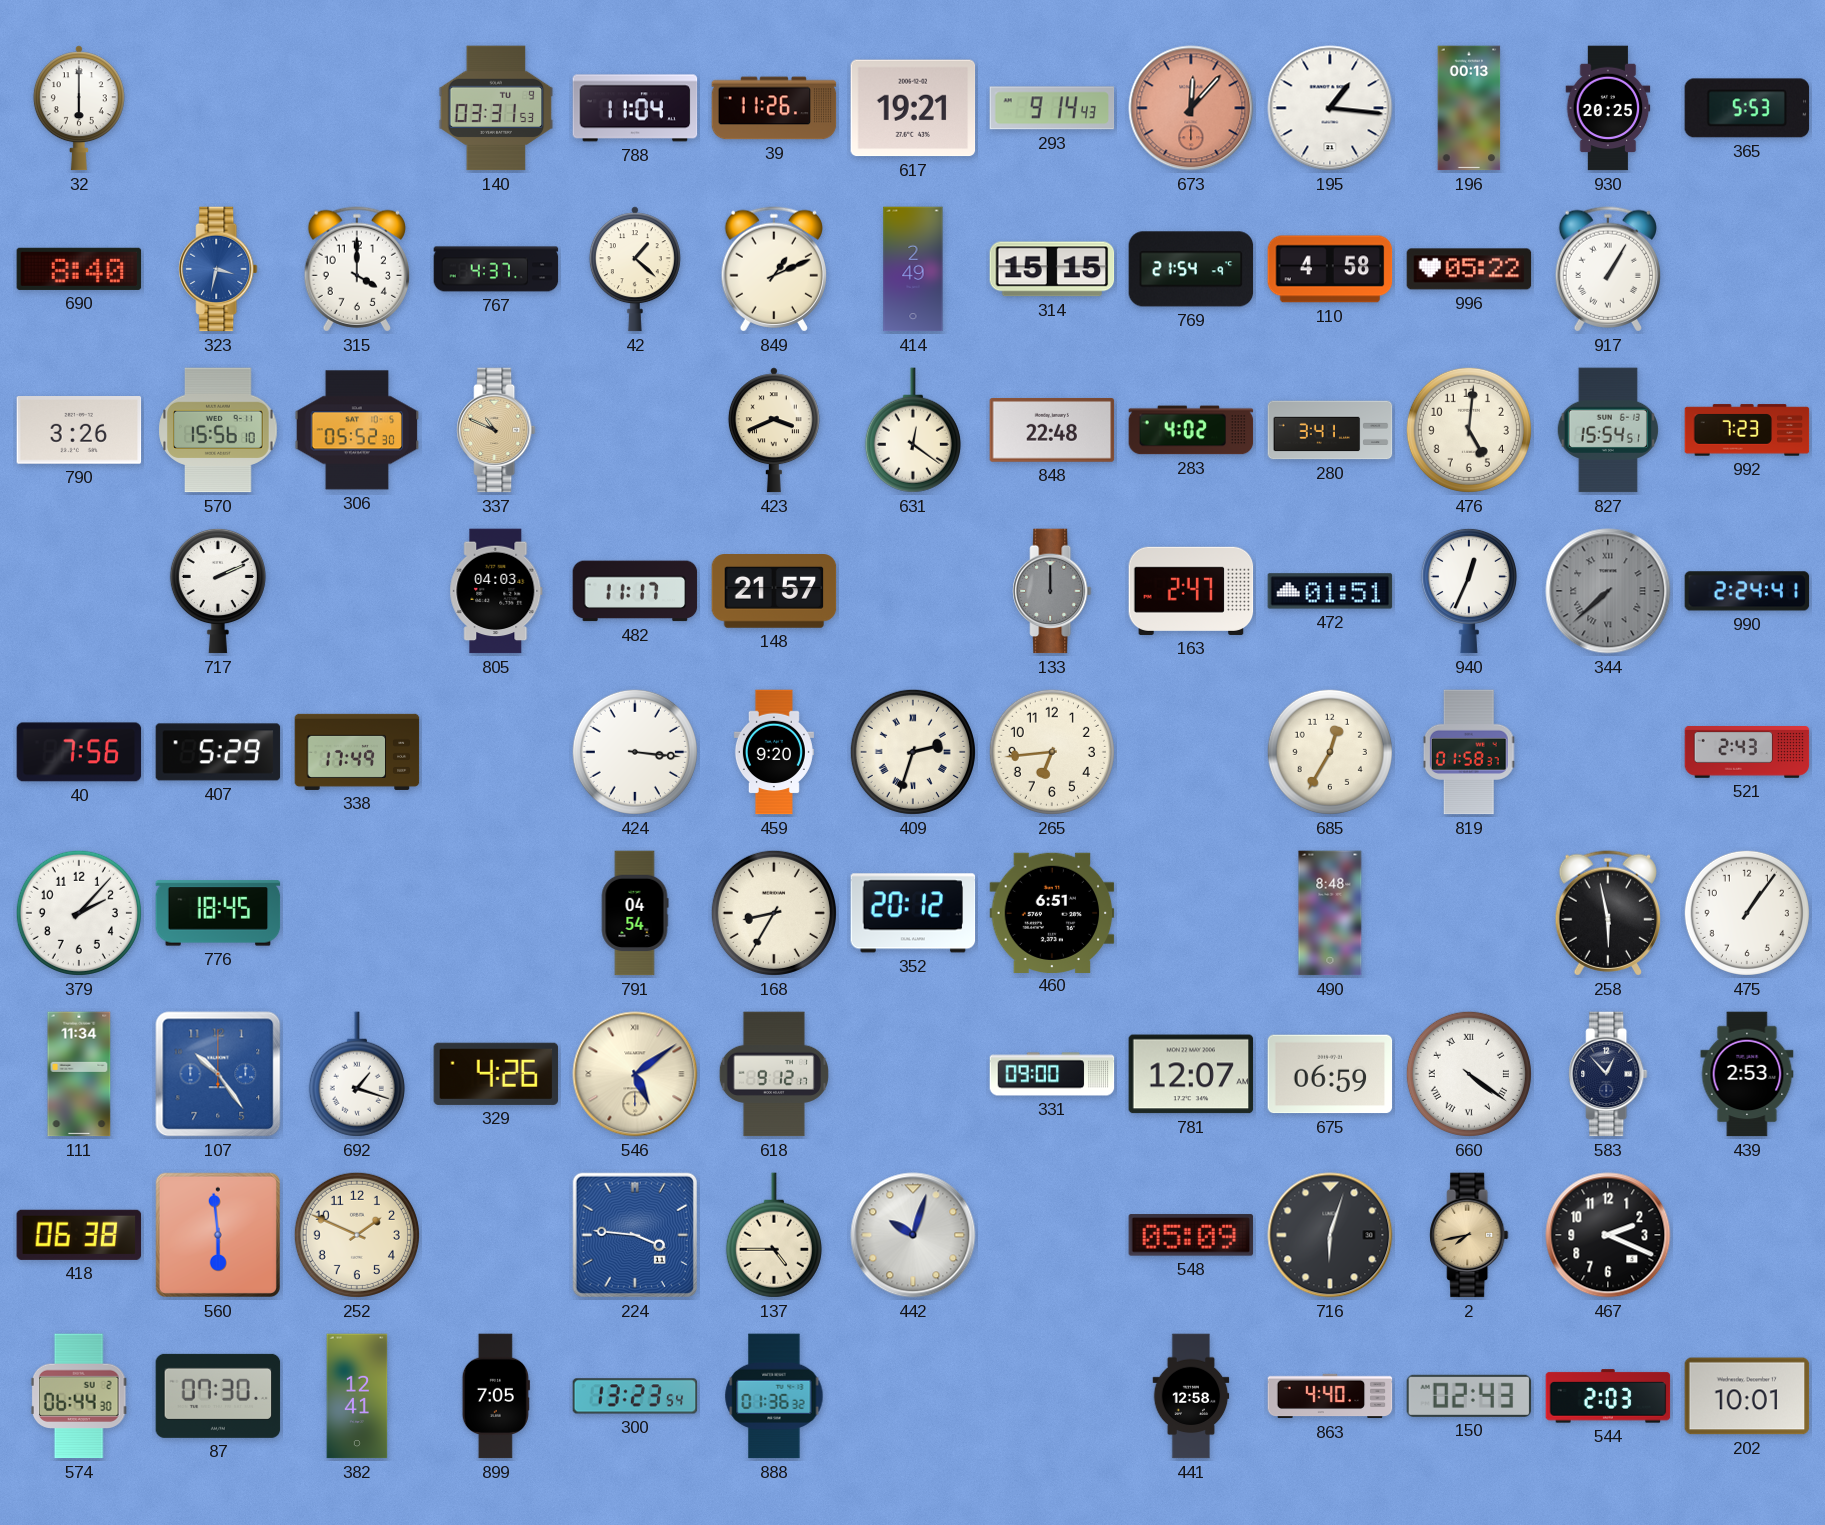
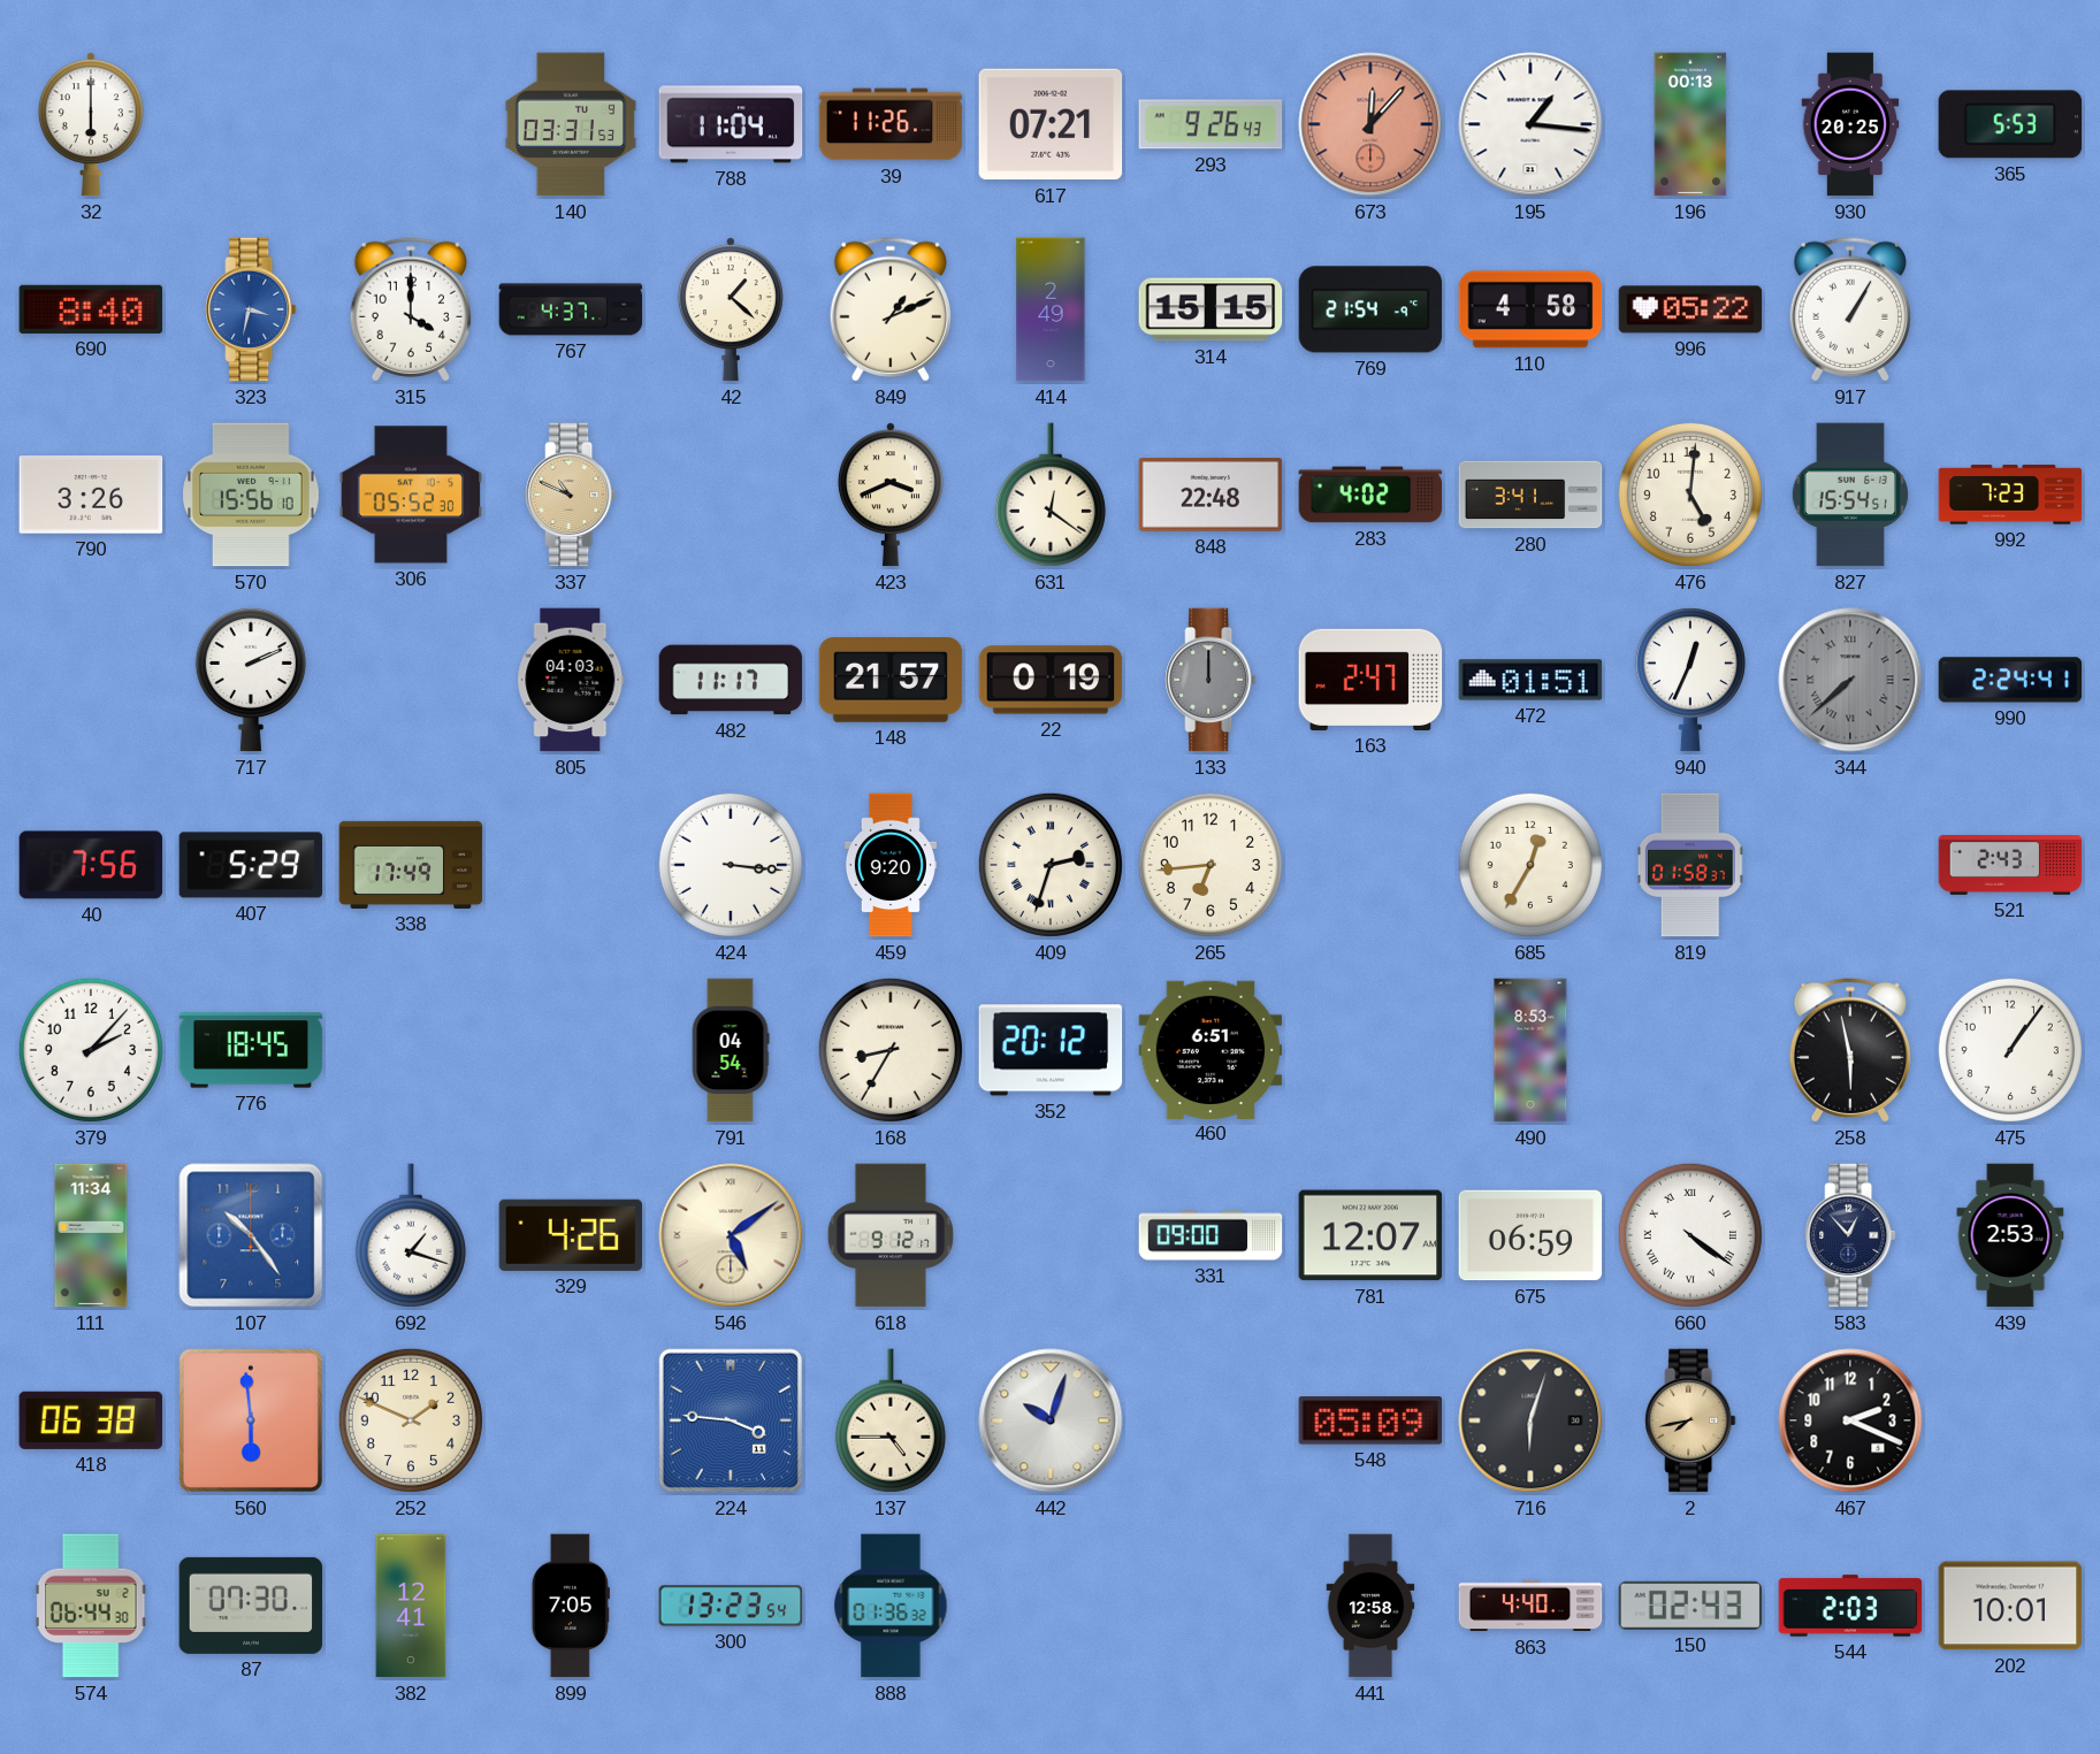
617: 19:21 -> 07:21 (1051, 124)
293: 9:14 -> 9:26 (1211, 124)
22: none -> 0:19 (1051, 680)
490: 8:48 -> 8:53 (1530, 1050)
